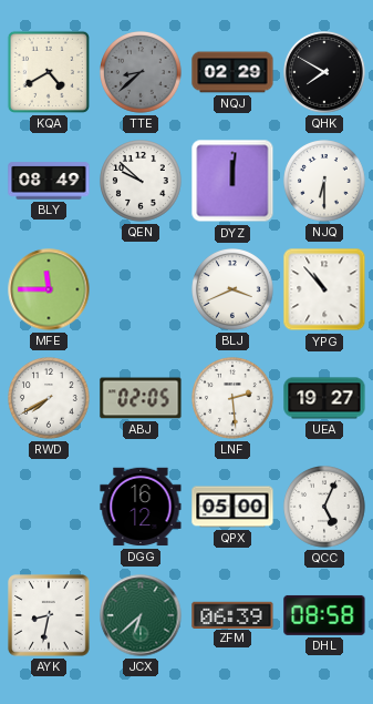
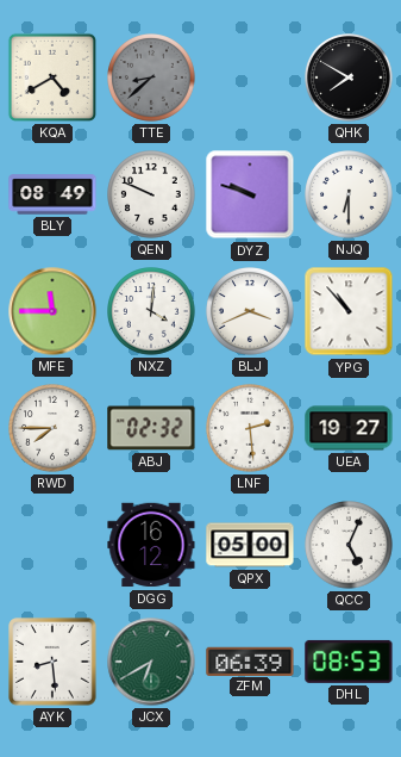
NQJ: 02:29 -> none (232, 72)
QEN: 9:52 -> 9:49 (152, 196)
DYZ: 12:01 -> 9:48 (250, 194)
NXZ: none -> 4:01 (152, 312)
RWD: 7:40 -> 7:45 (54, 429)
ABJ: 02:05 -> 02:32 (151, 428)
AYK: 8:32 -> 8:29 (52, 662)
JCX: 6:38 -> 6:40 (151, 662)
DHL: 08:58 -> 08:53 (349, 662)
